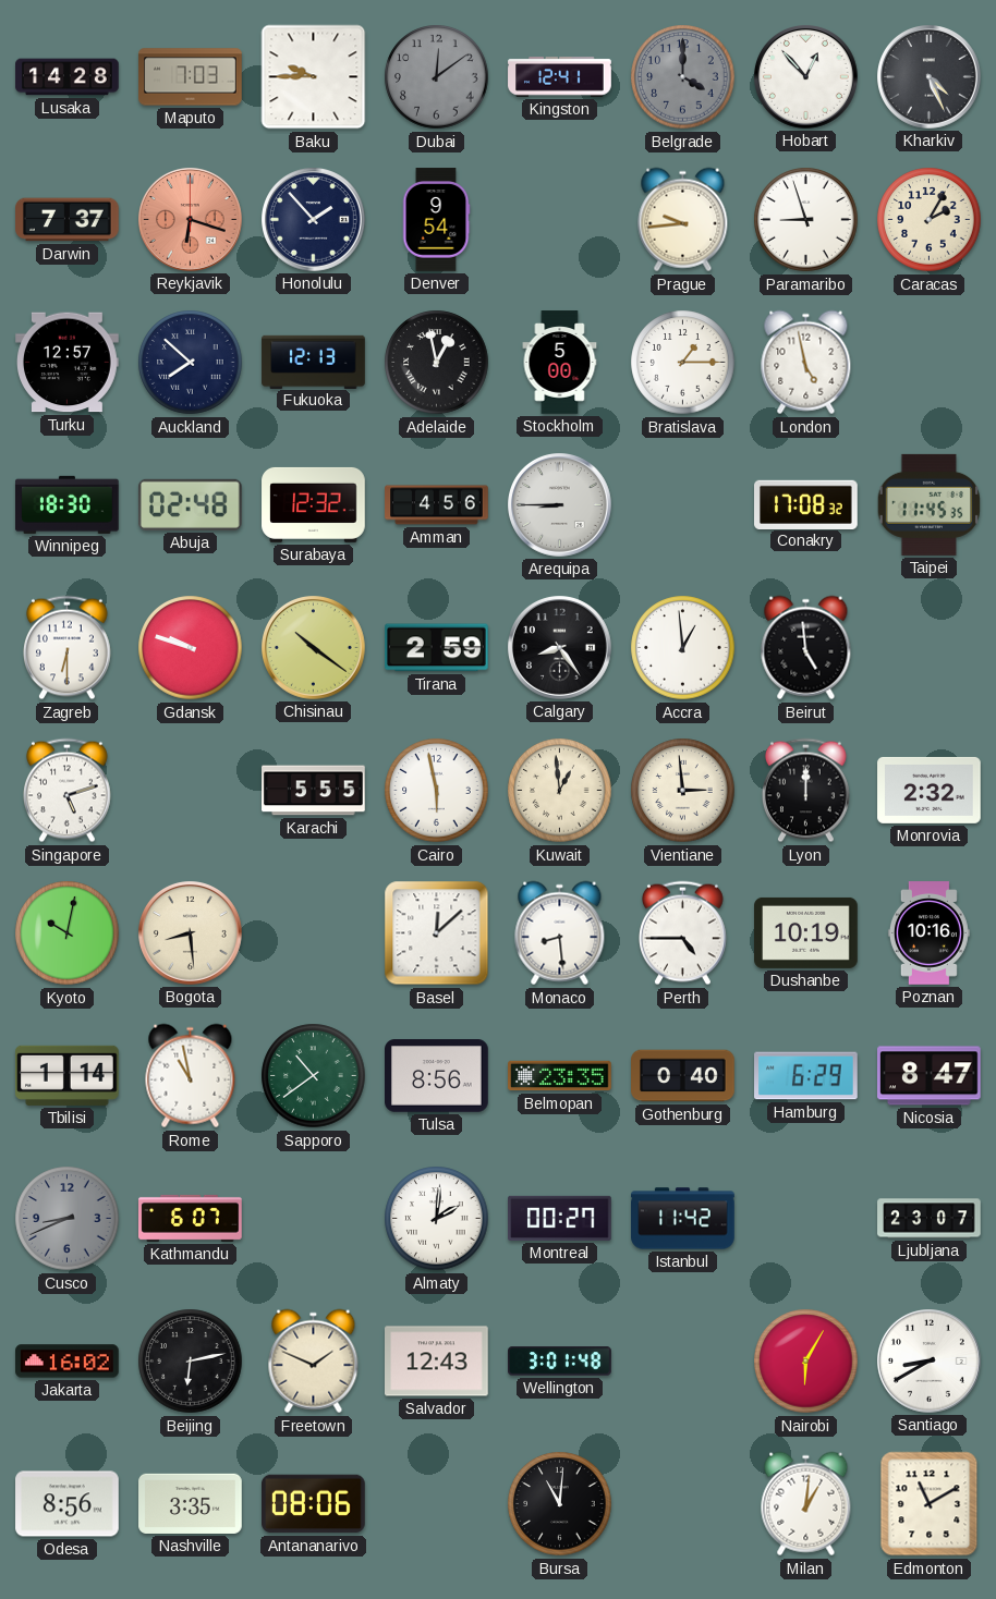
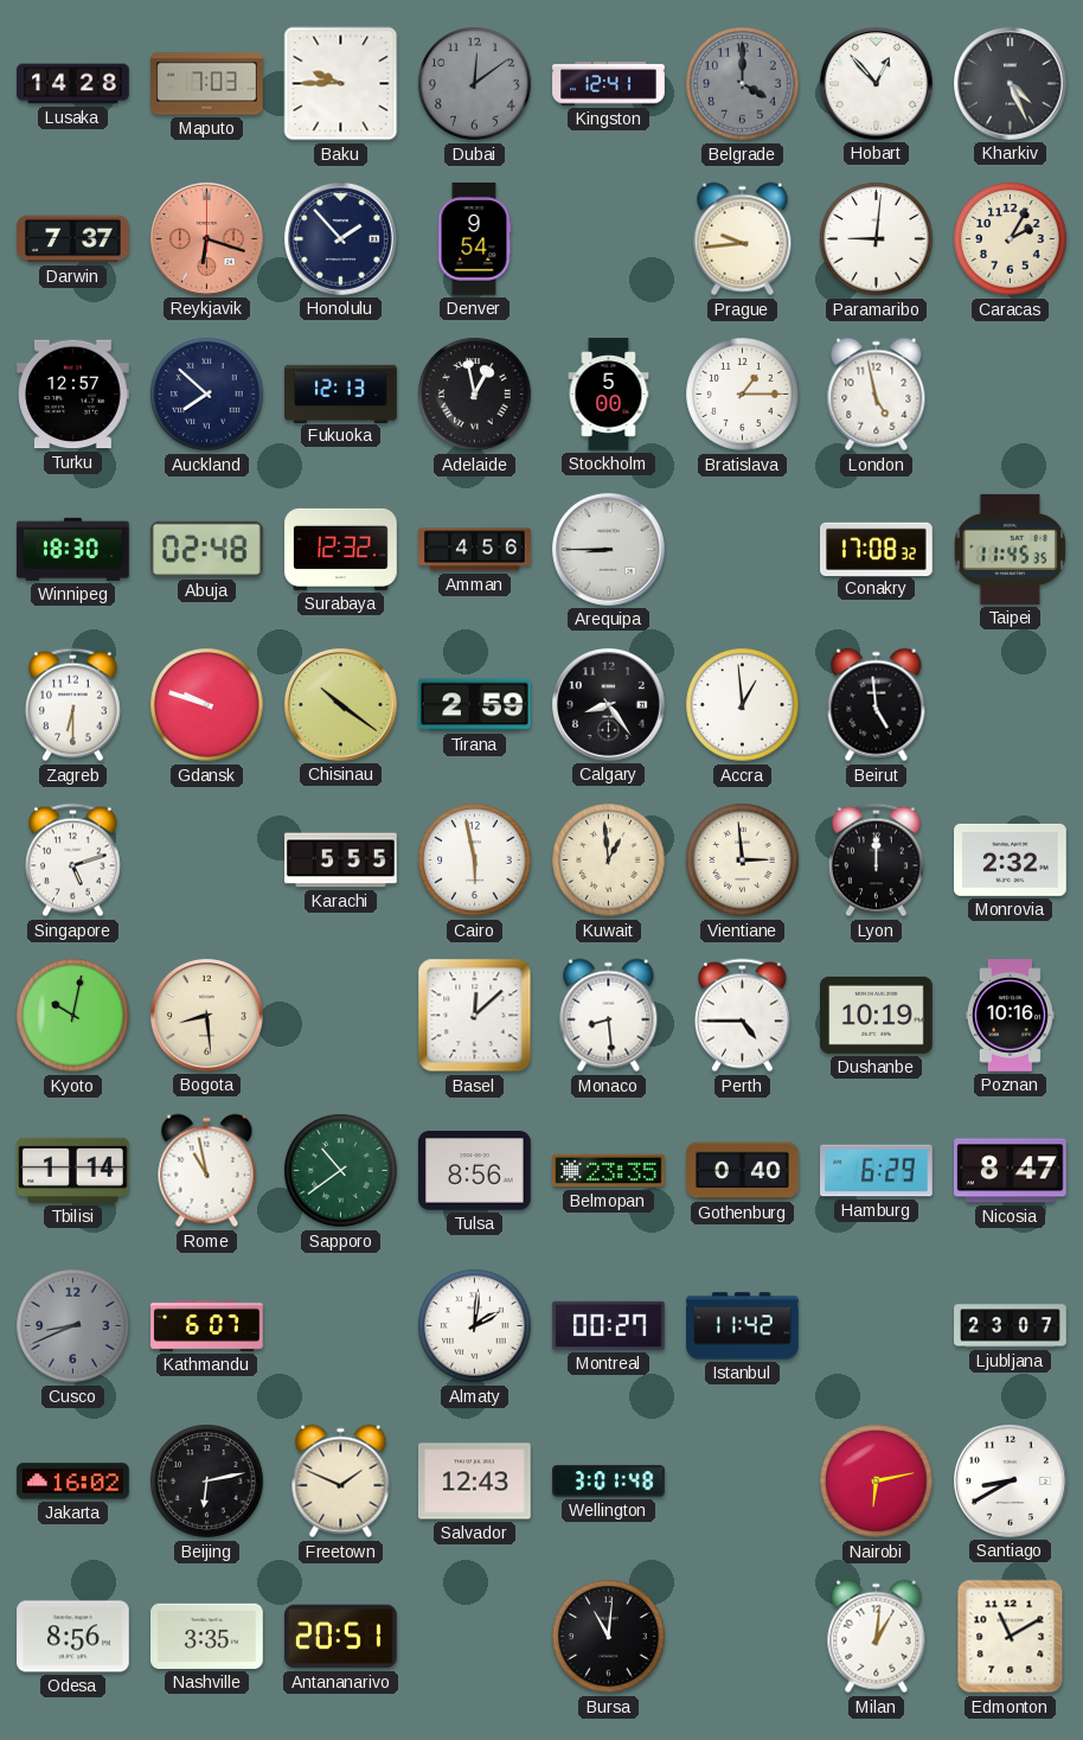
Paramaribo: 8:57 -> 9:01 (877, 239)
Nairobi: 6:05 -> 6:13 (877, 1482)
Antananarivo: 08:06 -> 20:51 (341, 1637)
